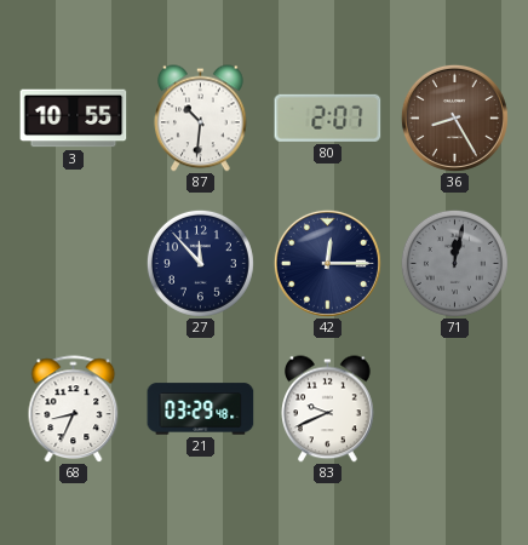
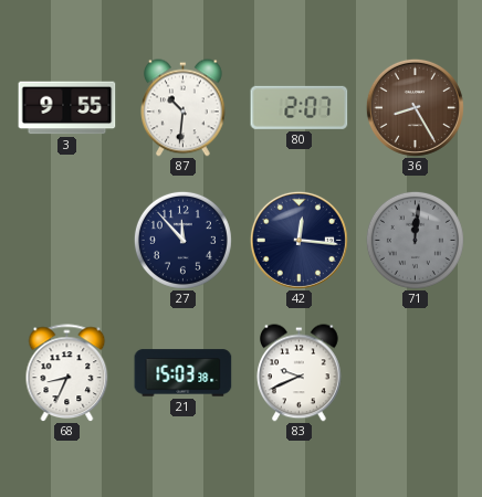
3: 10:55 -> 9:55 (67, 108)
42: 12:15 -> 12:16 (298, 240)
71: 12:02 -> 12:01 (415, 240)
21: 03:29 -> 15:03 (184, 373)
